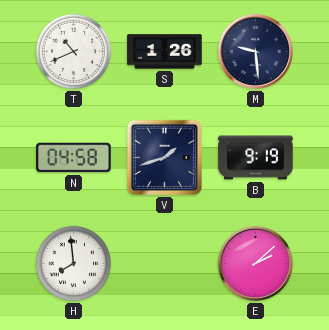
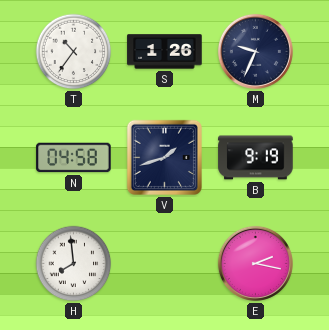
T: 10:41 -> 10:36 (74, 52)
M: 9:29 -> 9:34 (255, 51)
E: 2:08 -> 2:17 (255, 263)
